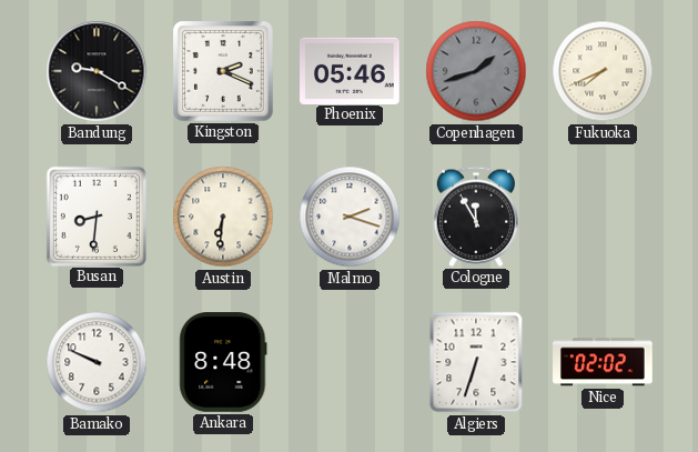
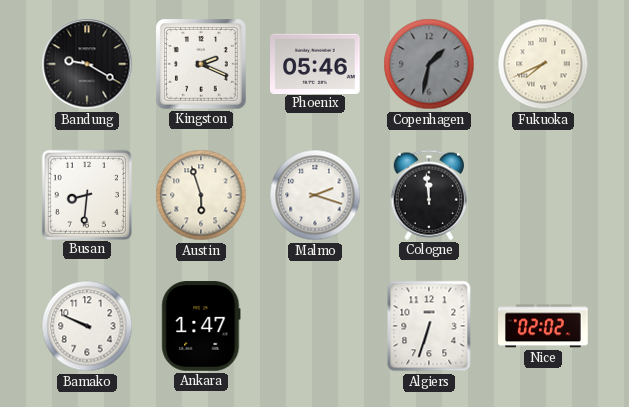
Copenhagen: 1:42 -> 1:32 (429, 64)
Austin: 6:31 -> 5:57 (201, 195)
Cologne: 11:55 -> 11:59 (428, 195)
Ankara: 8:48 -> 1:47 (201, 326)
